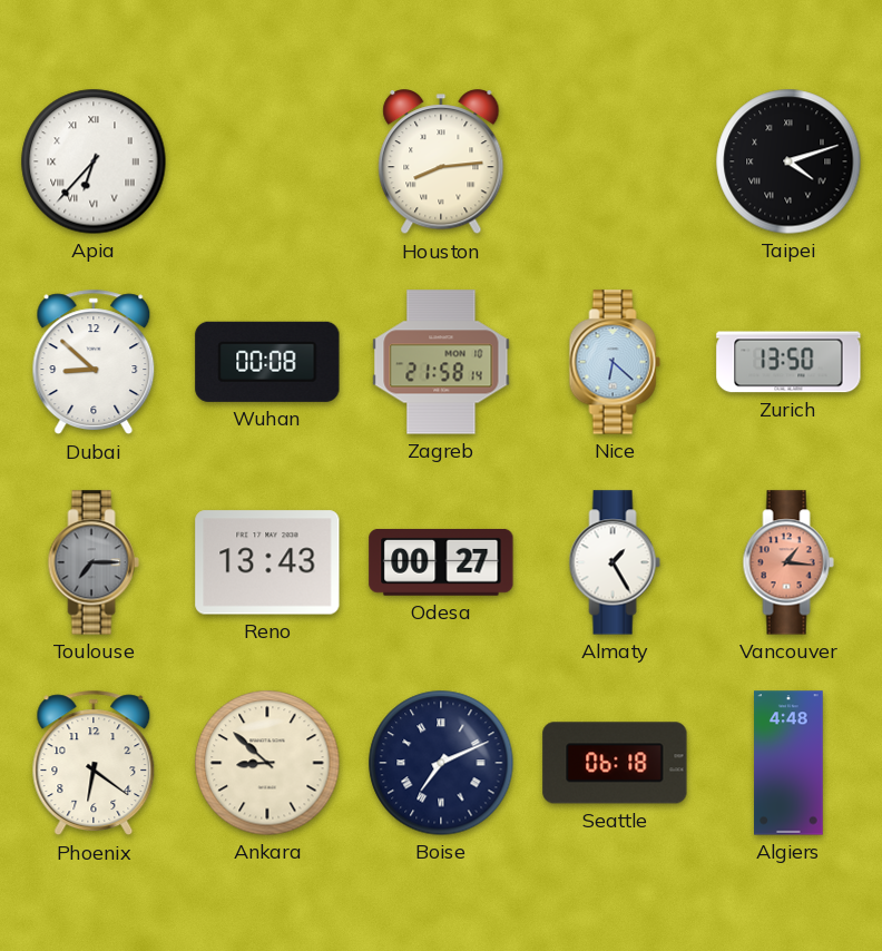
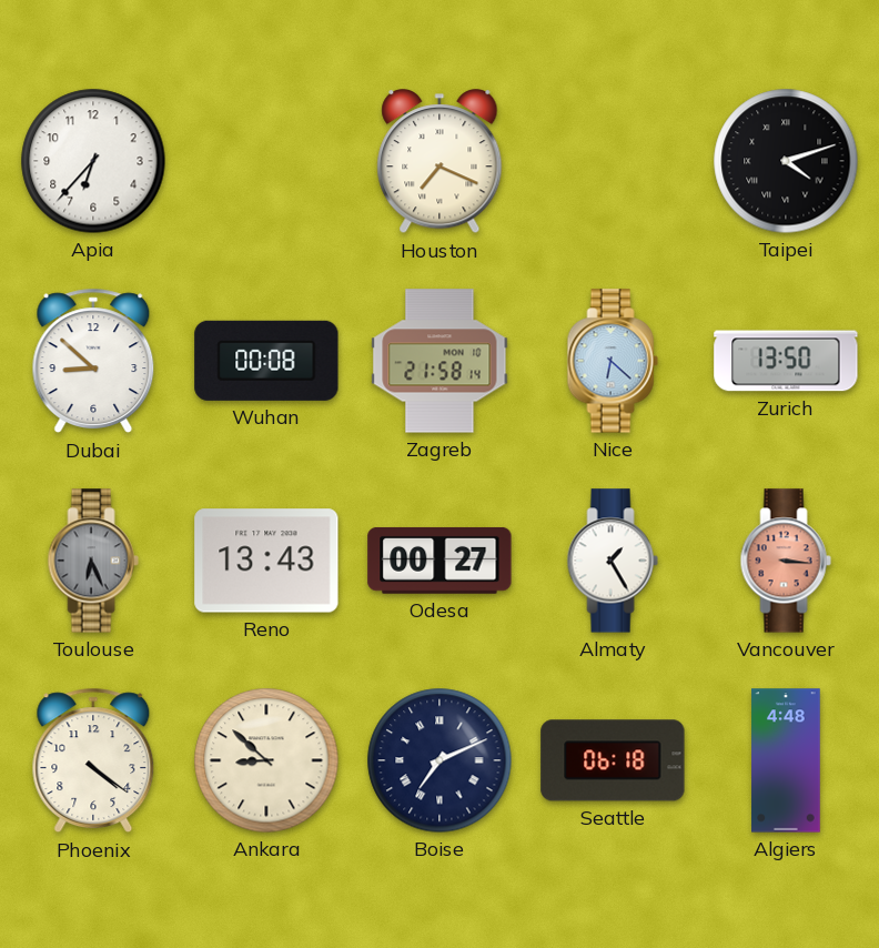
Apia numerals: Roman -> Arabic (93, 161)
Houston: 8:14 -> 7:19 (439, 162)
Toulouse: 7:15 -> 6:26 (93, 561)
Vancouver: 1:16 -> 3:16 (786, 561)
Phoenix: 6:21 -> 4:21 (93, 760)
